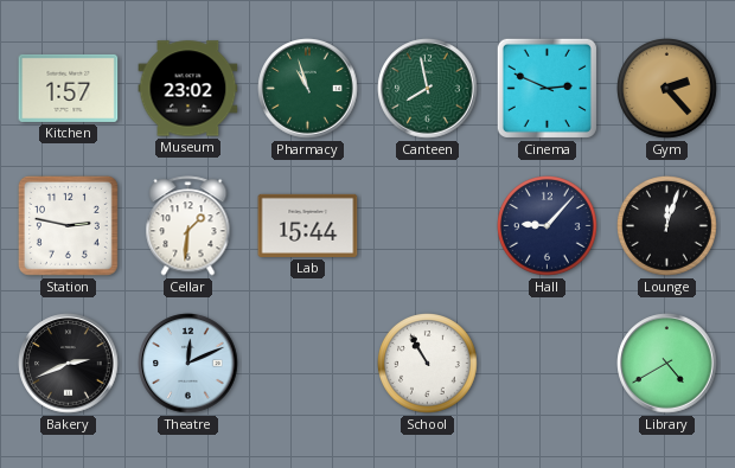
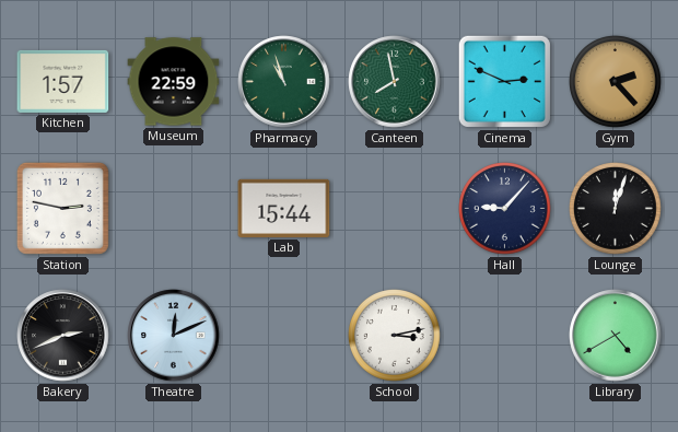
Museum: 23:02 -> 22:59 (174, 82)
Cellar: 1:31 -> none (188, 226)
School: 10:55 -> 3:13 (395, 336)
